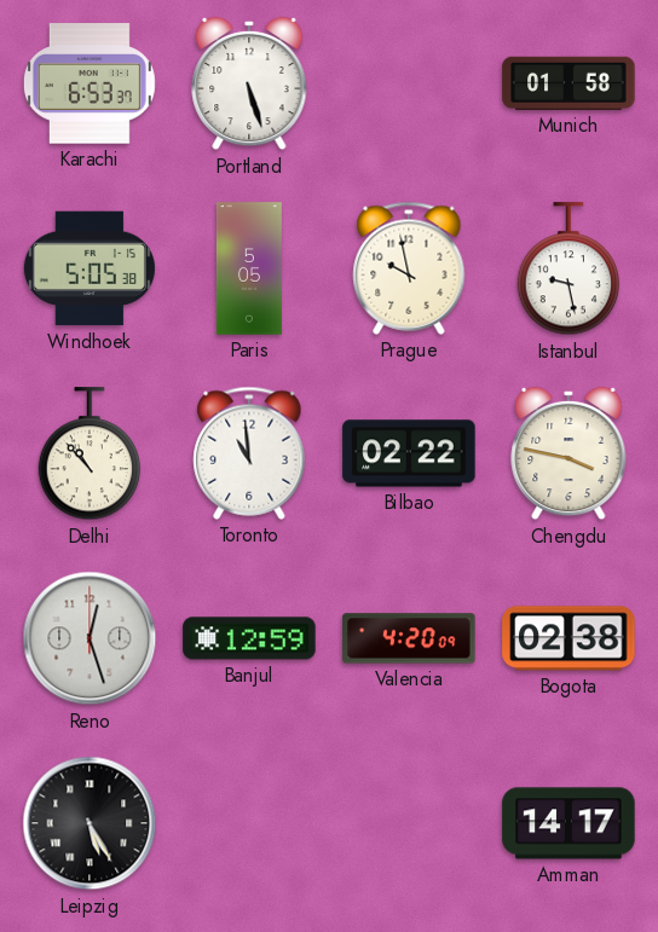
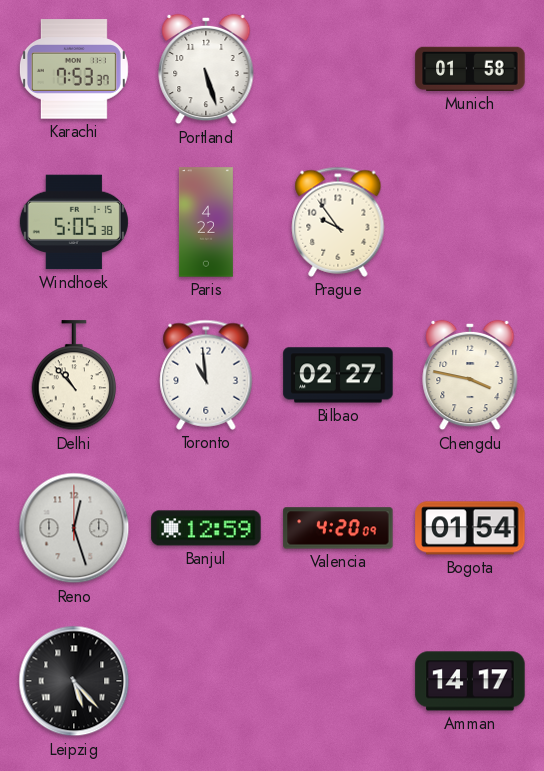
Karachi: 6:53 -> 7:53 (74, 69)
Paris: 5:05 -> 4:22 (206, 222)
Prague: 9:58 -> 9:54 (338, 222)
Istanbul: 9:28 -> none (567, 270)
Bilbao: 02:22 -> 02:27 (338, 375)
Bogota: 02:38 -> 01:54 (470, 528)
Leipzig: 5:25 -> 5:23 (74, 681)
